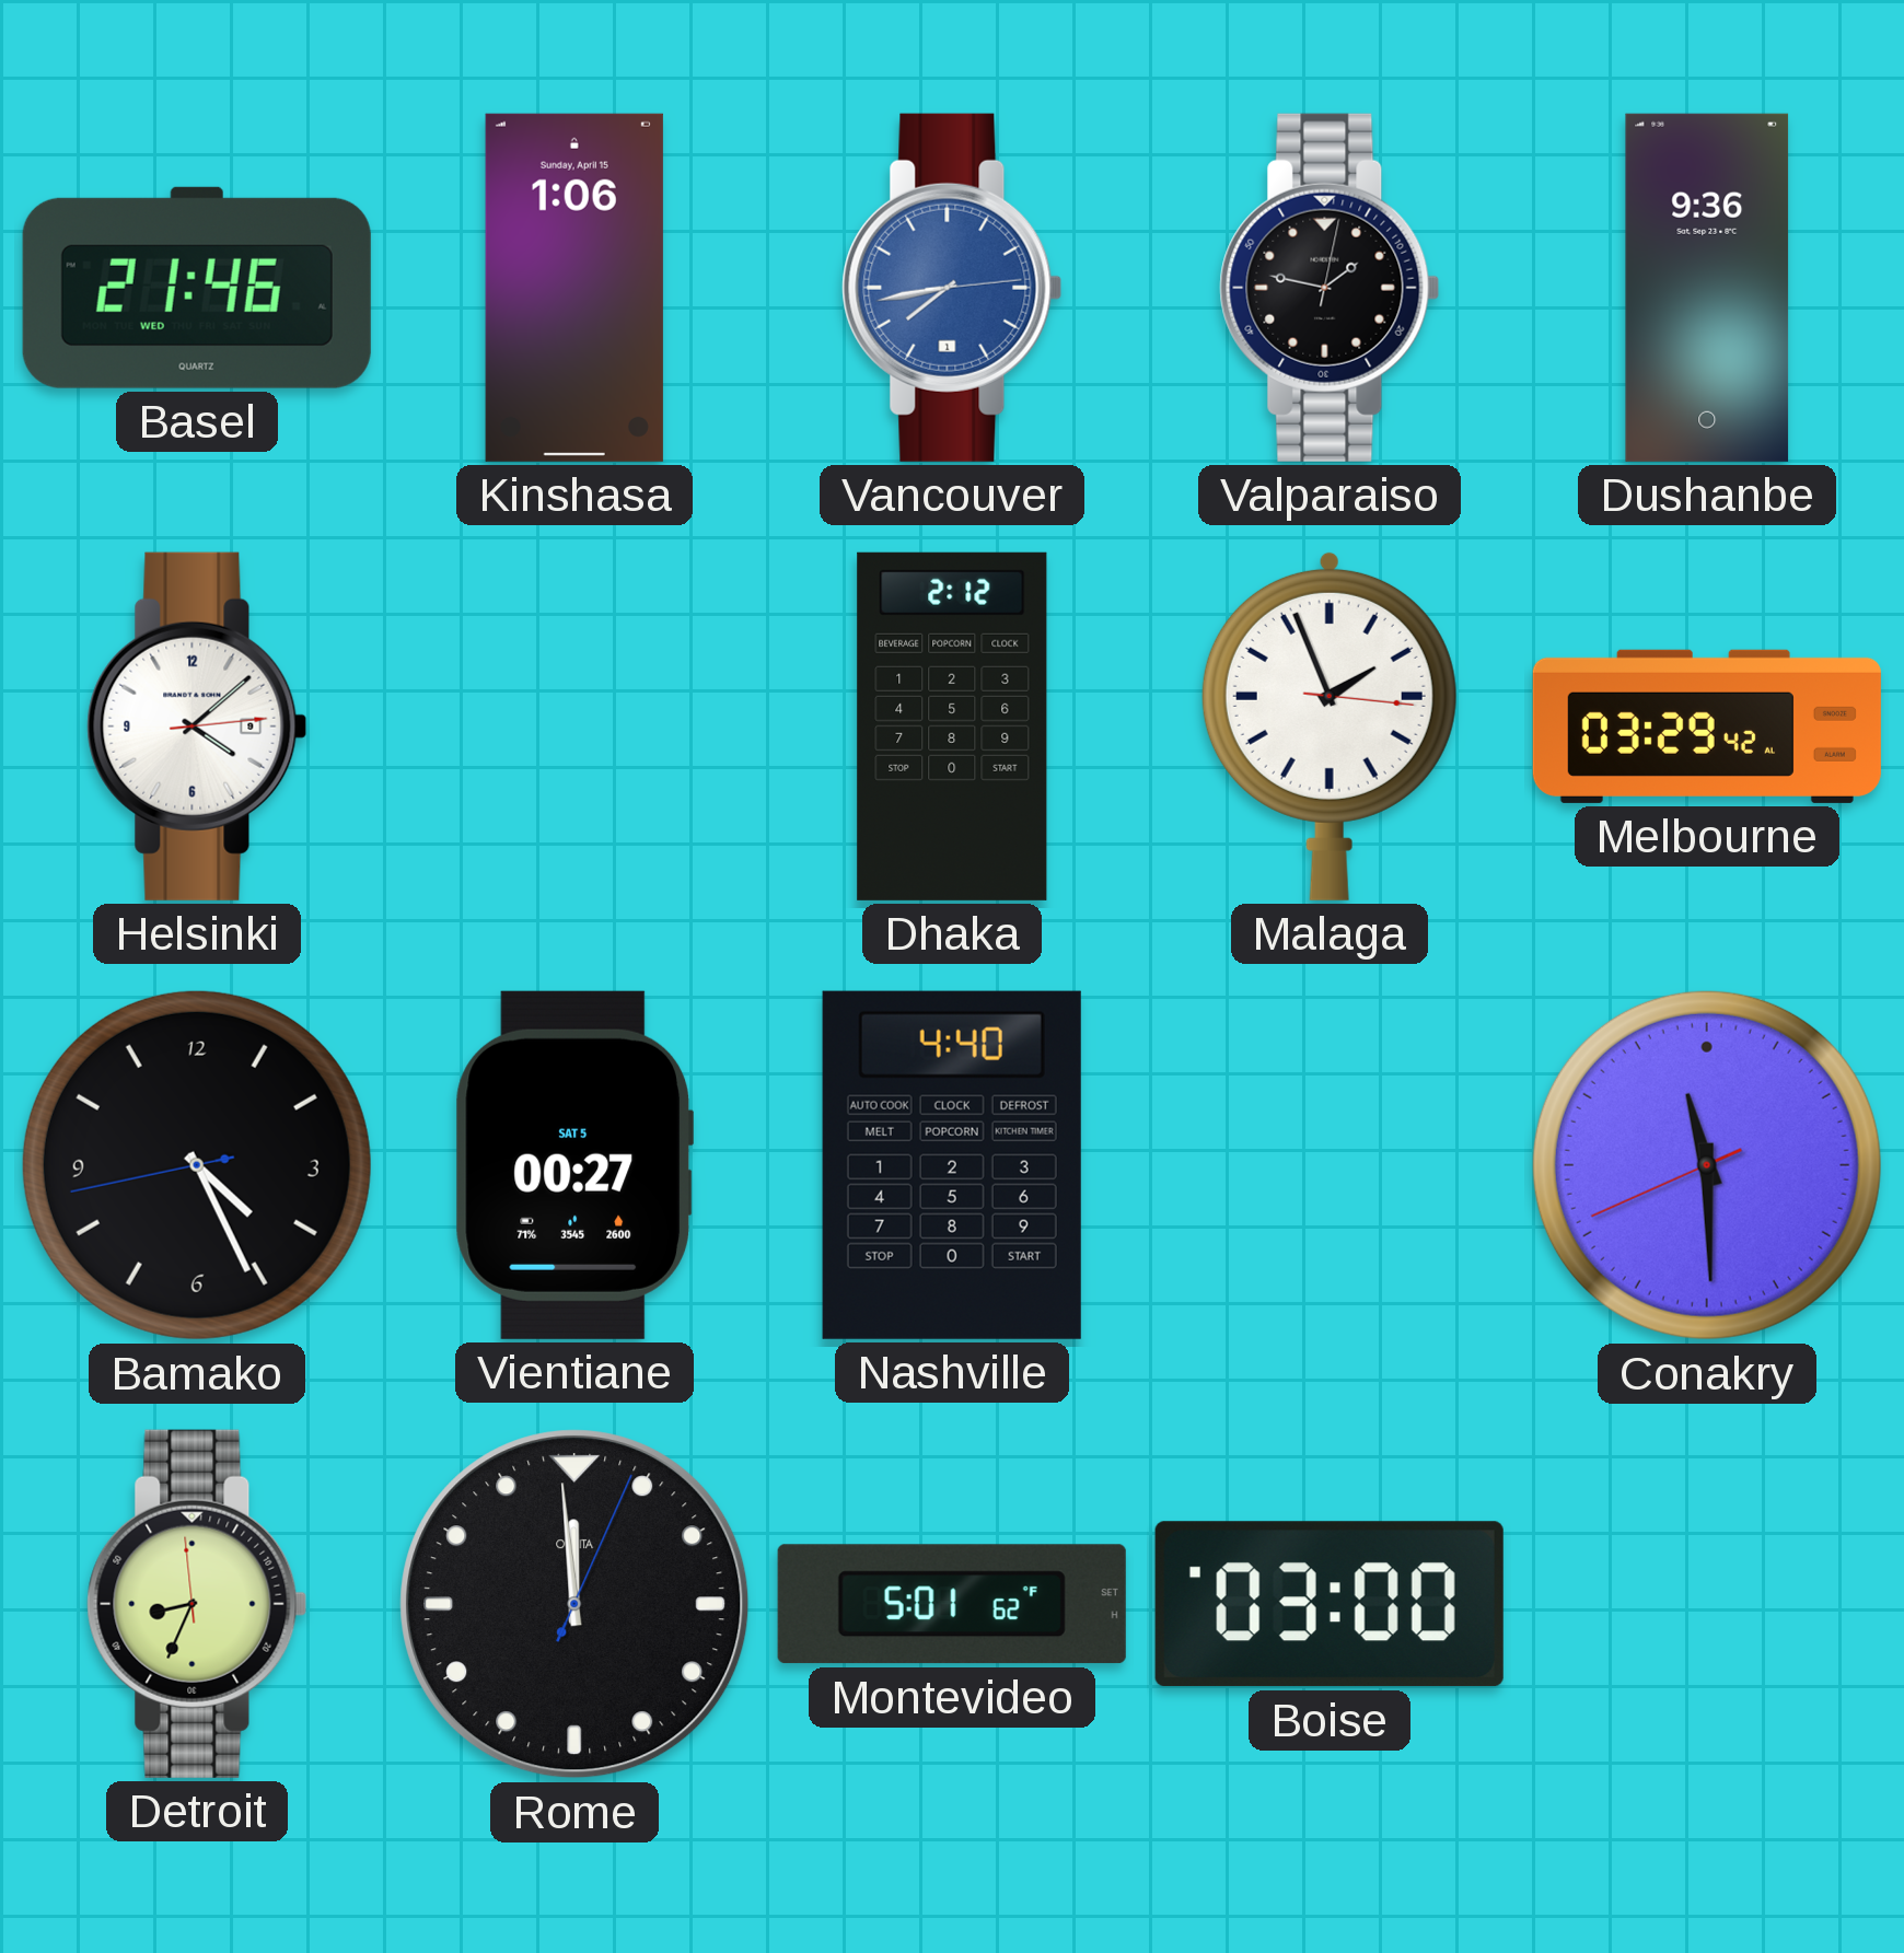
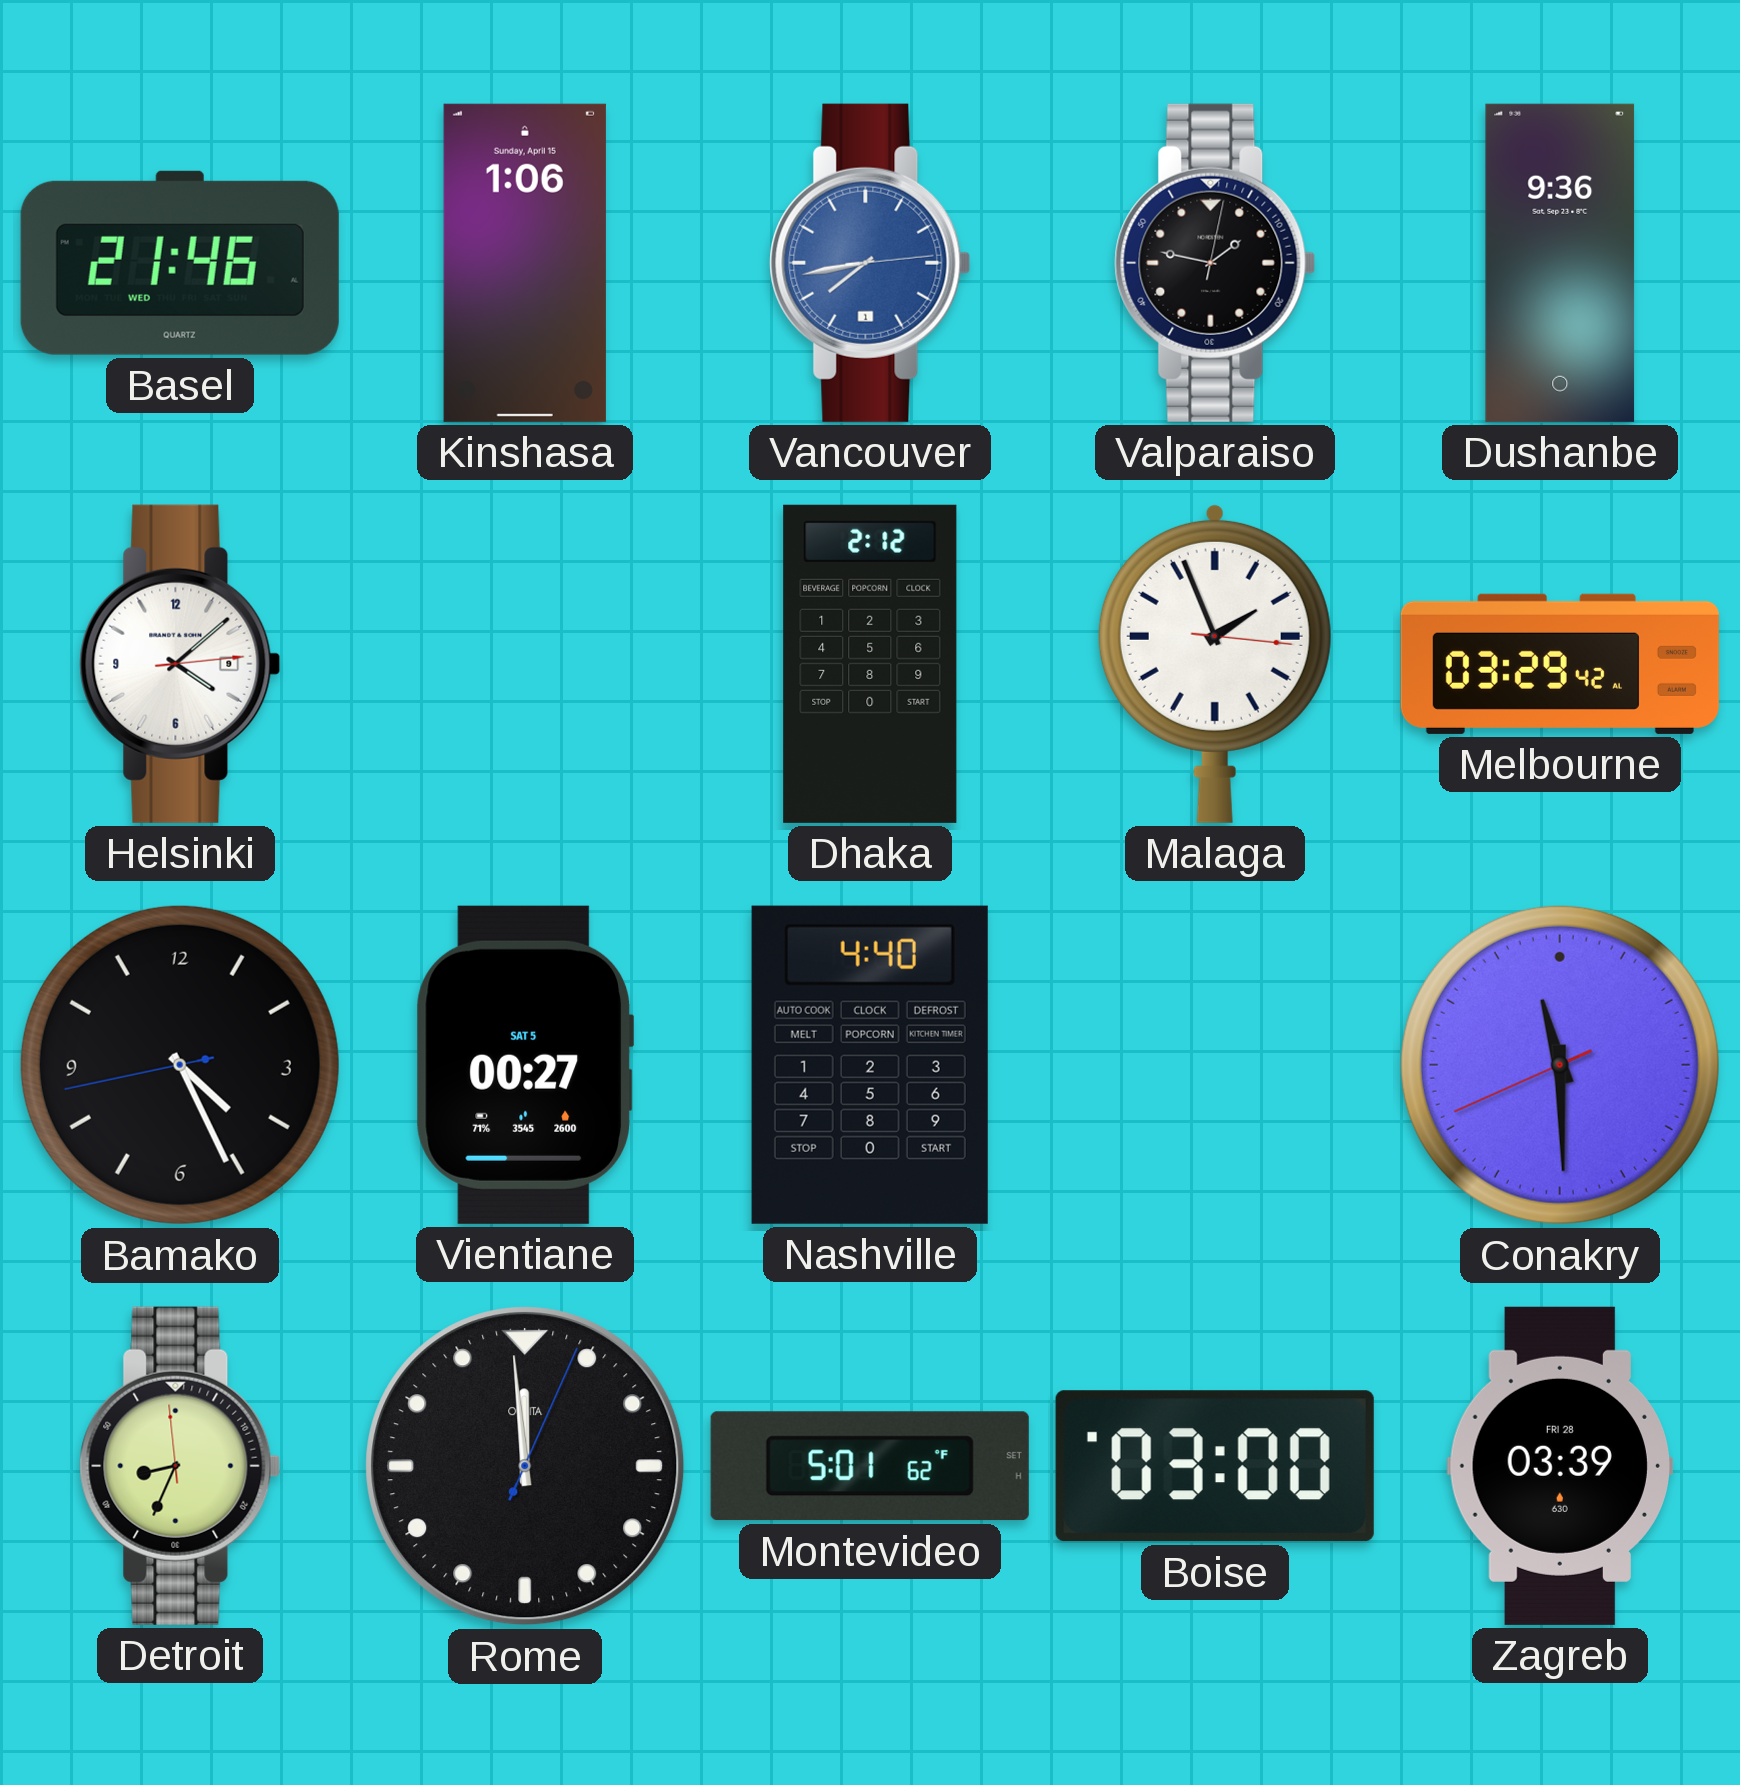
Zagreb: none -> 03:39 (1559, 1466)
